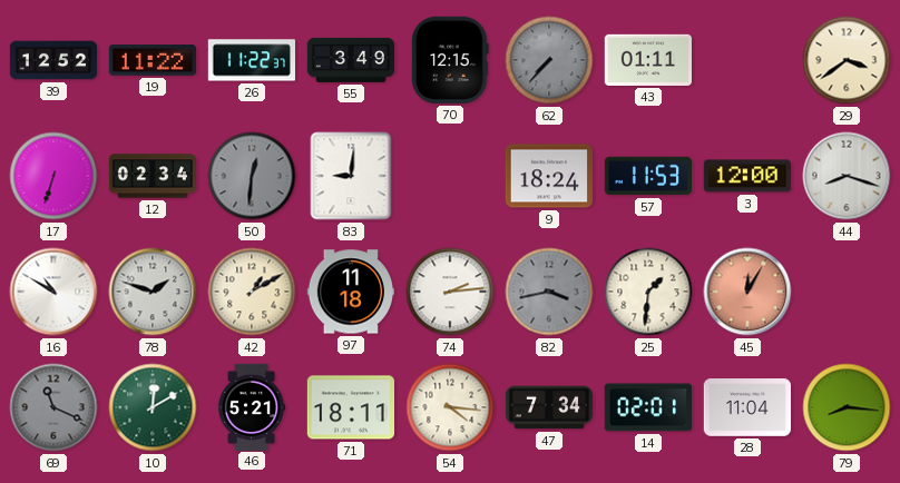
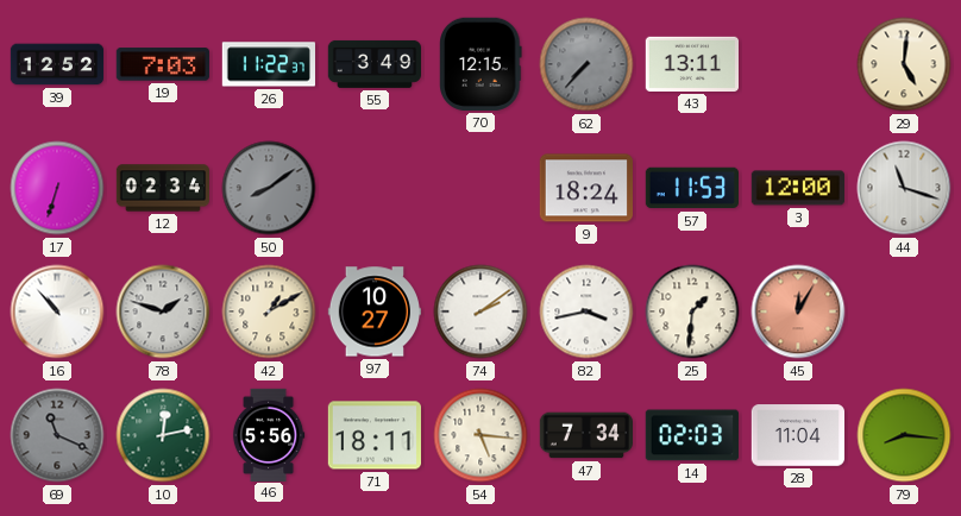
19: 11:22 -> 7:03 (163, 64)
43: 01:11 -> 13:11 (691, 64)
29: 3:39 -> 5:01 (904, 64)
50: 12:31 -> 8:09 (269, 188)
83: 9:01 -> none (351, 176)
44: 8:18 -> 11:18 (904, 188)
16: 10:50 -> 10:53 (57, 312)
97: 11:18 -> 10:27 (373, 312)
74: 2:14 -> 2:09 (480, 312)
82 dial: grey -> white (586, 312)
10: 12:10 -> 12:13 (163, 435)
46: 5:21 -> 5:56 (269, 434)
54: 4:16 -> 5:16 (480, 435)
14: 02:01 -> 02:03 (692, 435)
